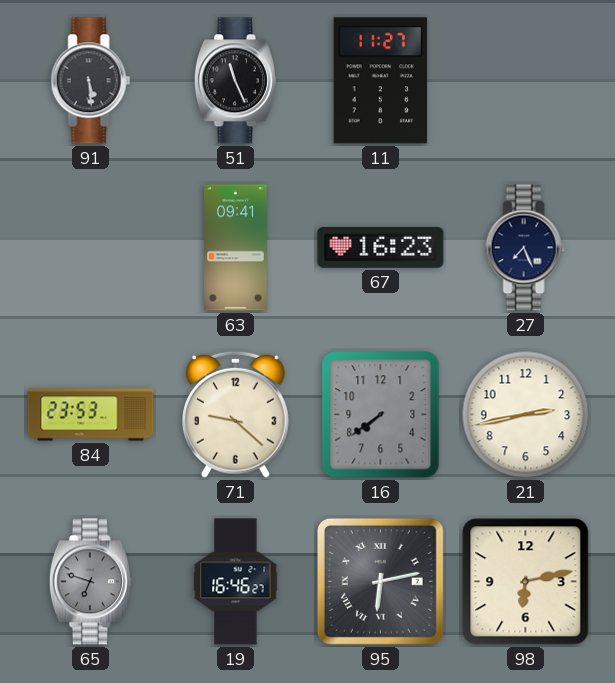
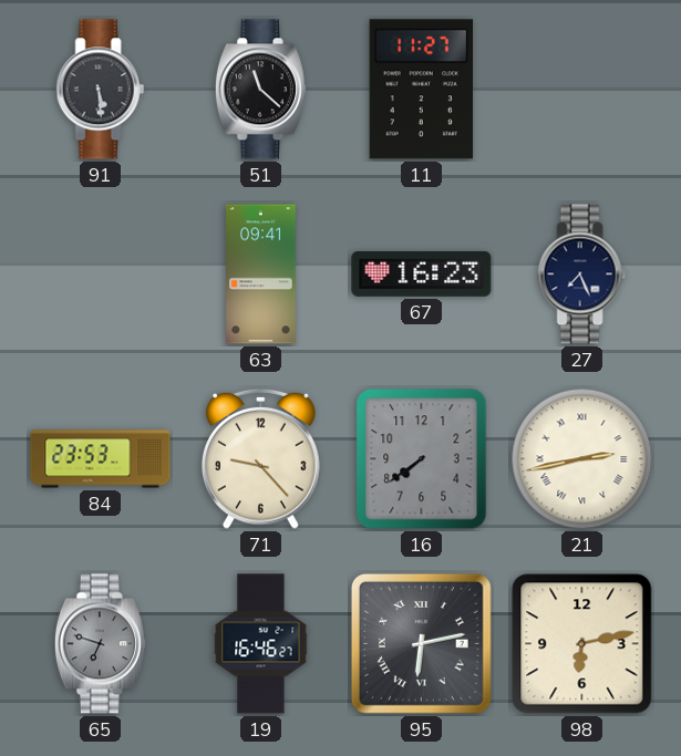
51: 11:26 -> 11:22 (260, 90)
71: 9:22 -> 9:23 (261, 458)
21 numerals: Arabic -> Roman (582, 459)
